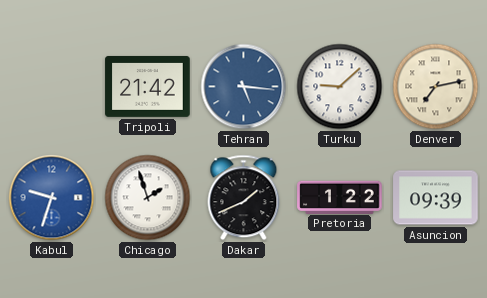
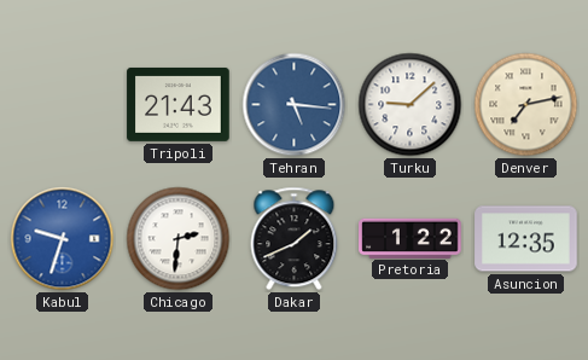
Tripoli: 21:42 -> 21:43 (179, 104)
Chicago: 1:57 -> 2:31 (179, 239)
Asuncion: 09:39 -> 12:35 (526, 239)
